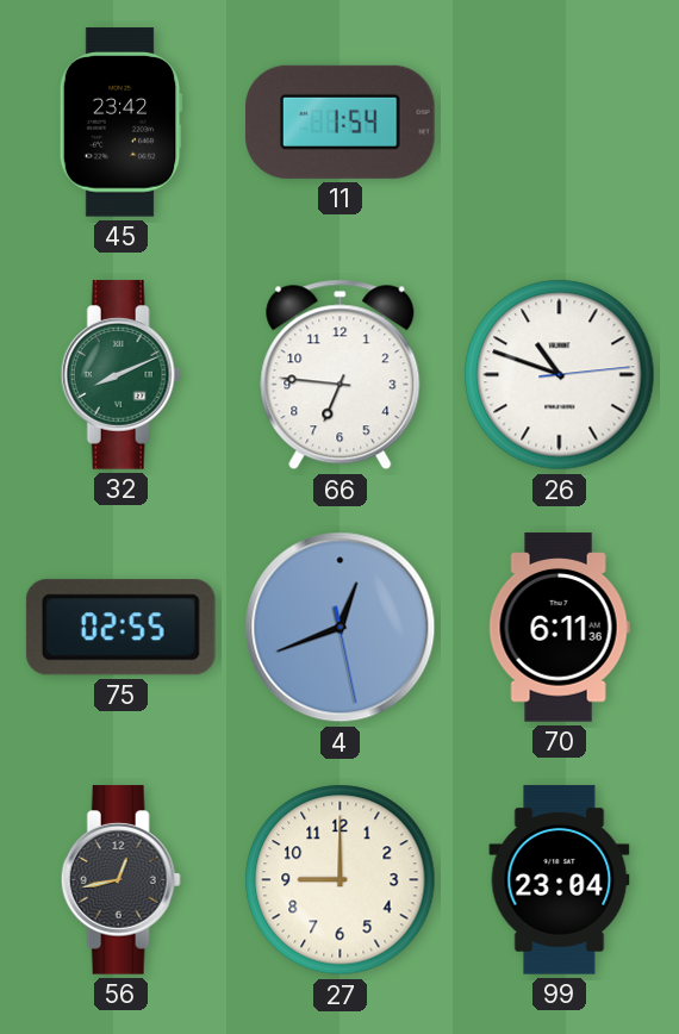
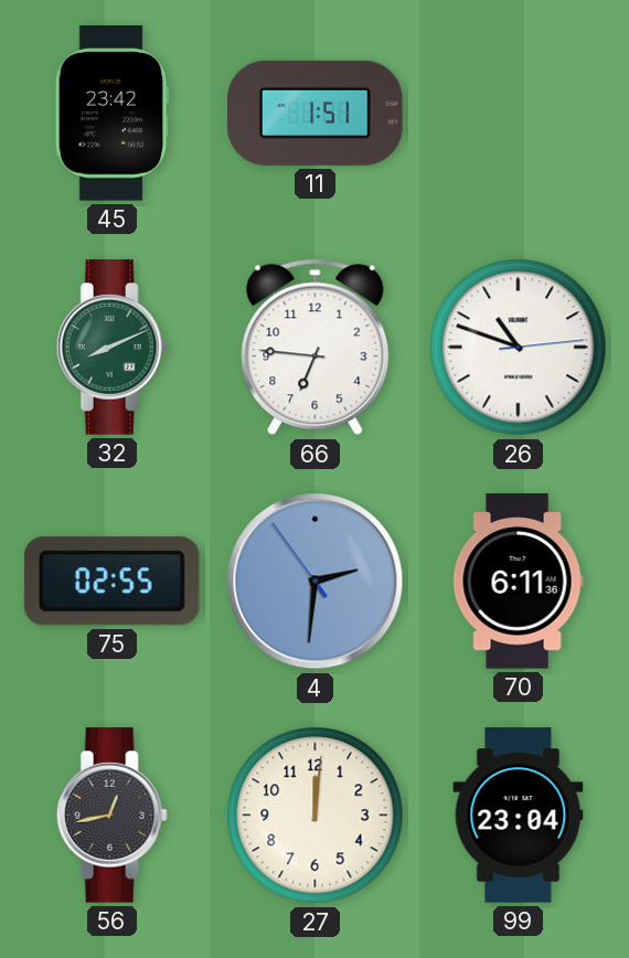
11: 1:54 -> 1:51 (316, 113)
4: 12:41 -> 2:30 (316, 582)
27: 9:00 -> 12:01 (316, 816)
